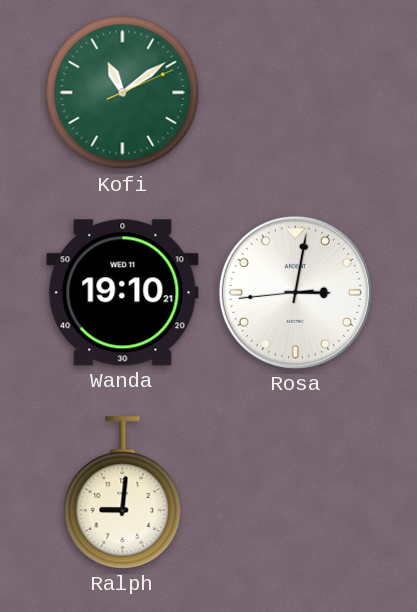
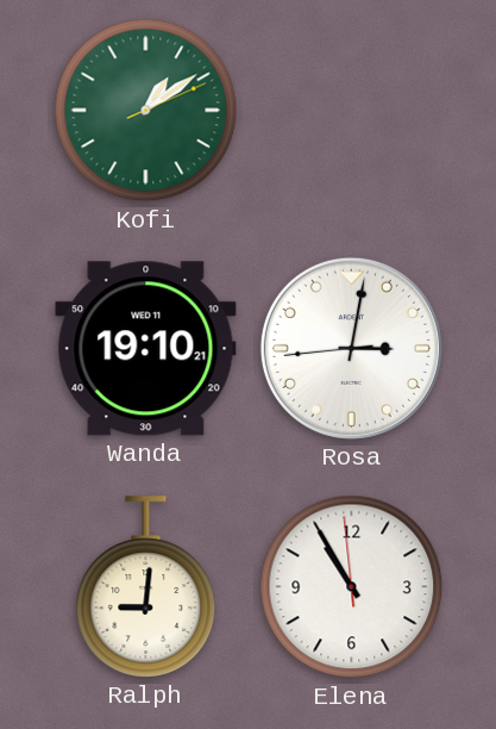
Kofi: 11:09 -> 1:09 (146, 111)
Elena: none -> 10:54 (352, 587)
